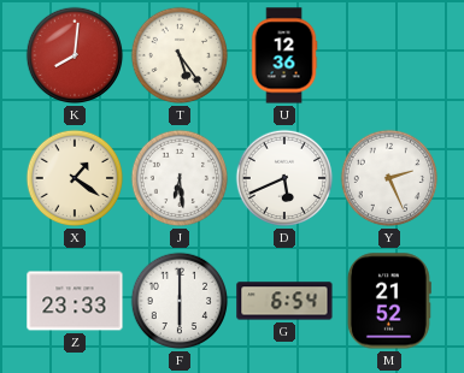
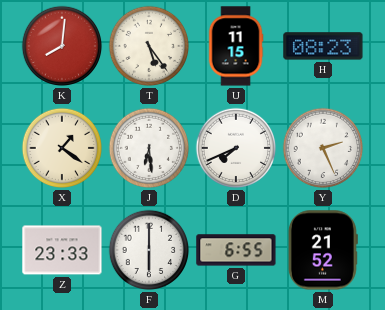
U: 12:36 -> 11:15 (236, 46)
H: none -> 08:23 (323, 46)
D: 5:41 -> 7:41 (236, 148)
G: 6:54 -> 6:55 (236, 250)
